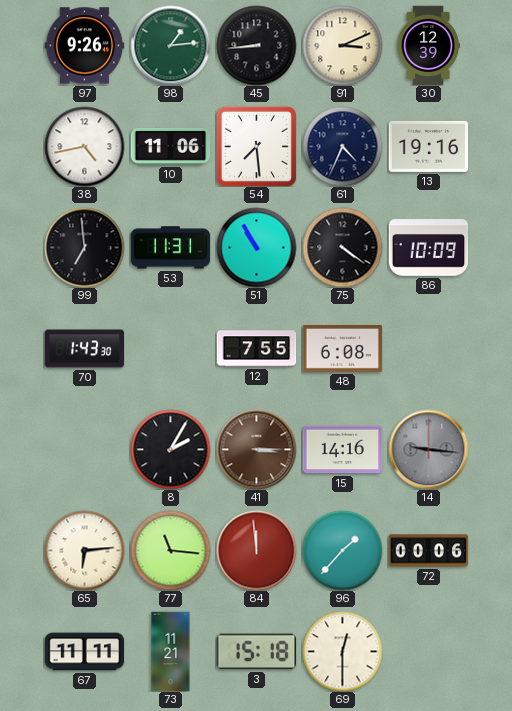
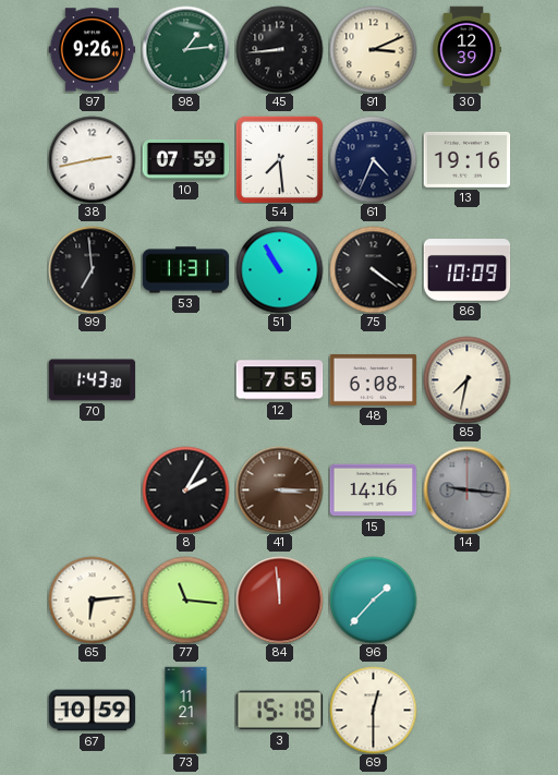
38: 4:43 -> 2:43 (92, 159)
10: 11:06 -> 07:59 (185, 159)
85: none -> 7:32 (466, 379)
72: 00:06 -> none (428, 551)
67: 11:11 -> 10:59 (92, 711)
